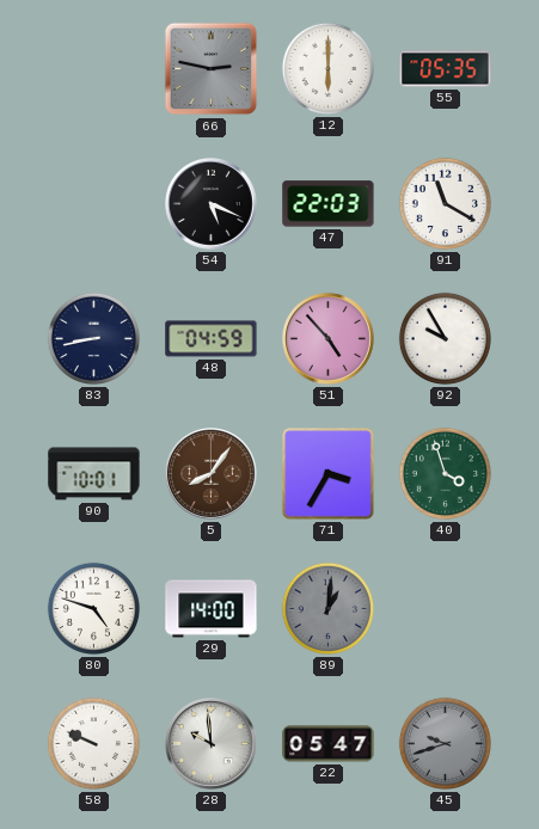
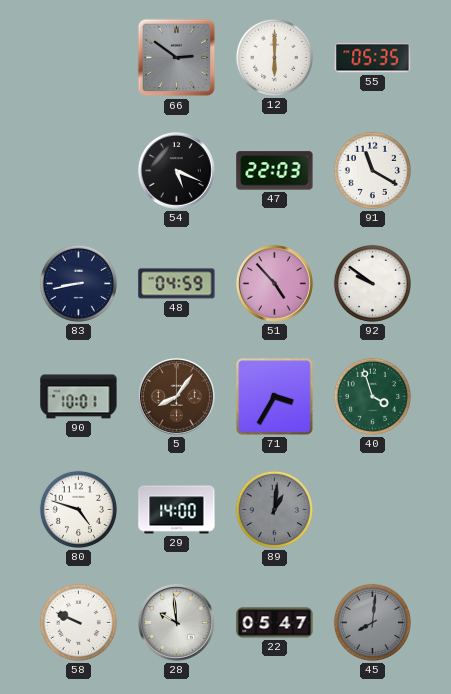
66: 2:47 -> 2:51 (177, 58)
92: 9:55 -> 9:51 (372, 283)
45: 9:42 -> 8:01 (372, 622)
